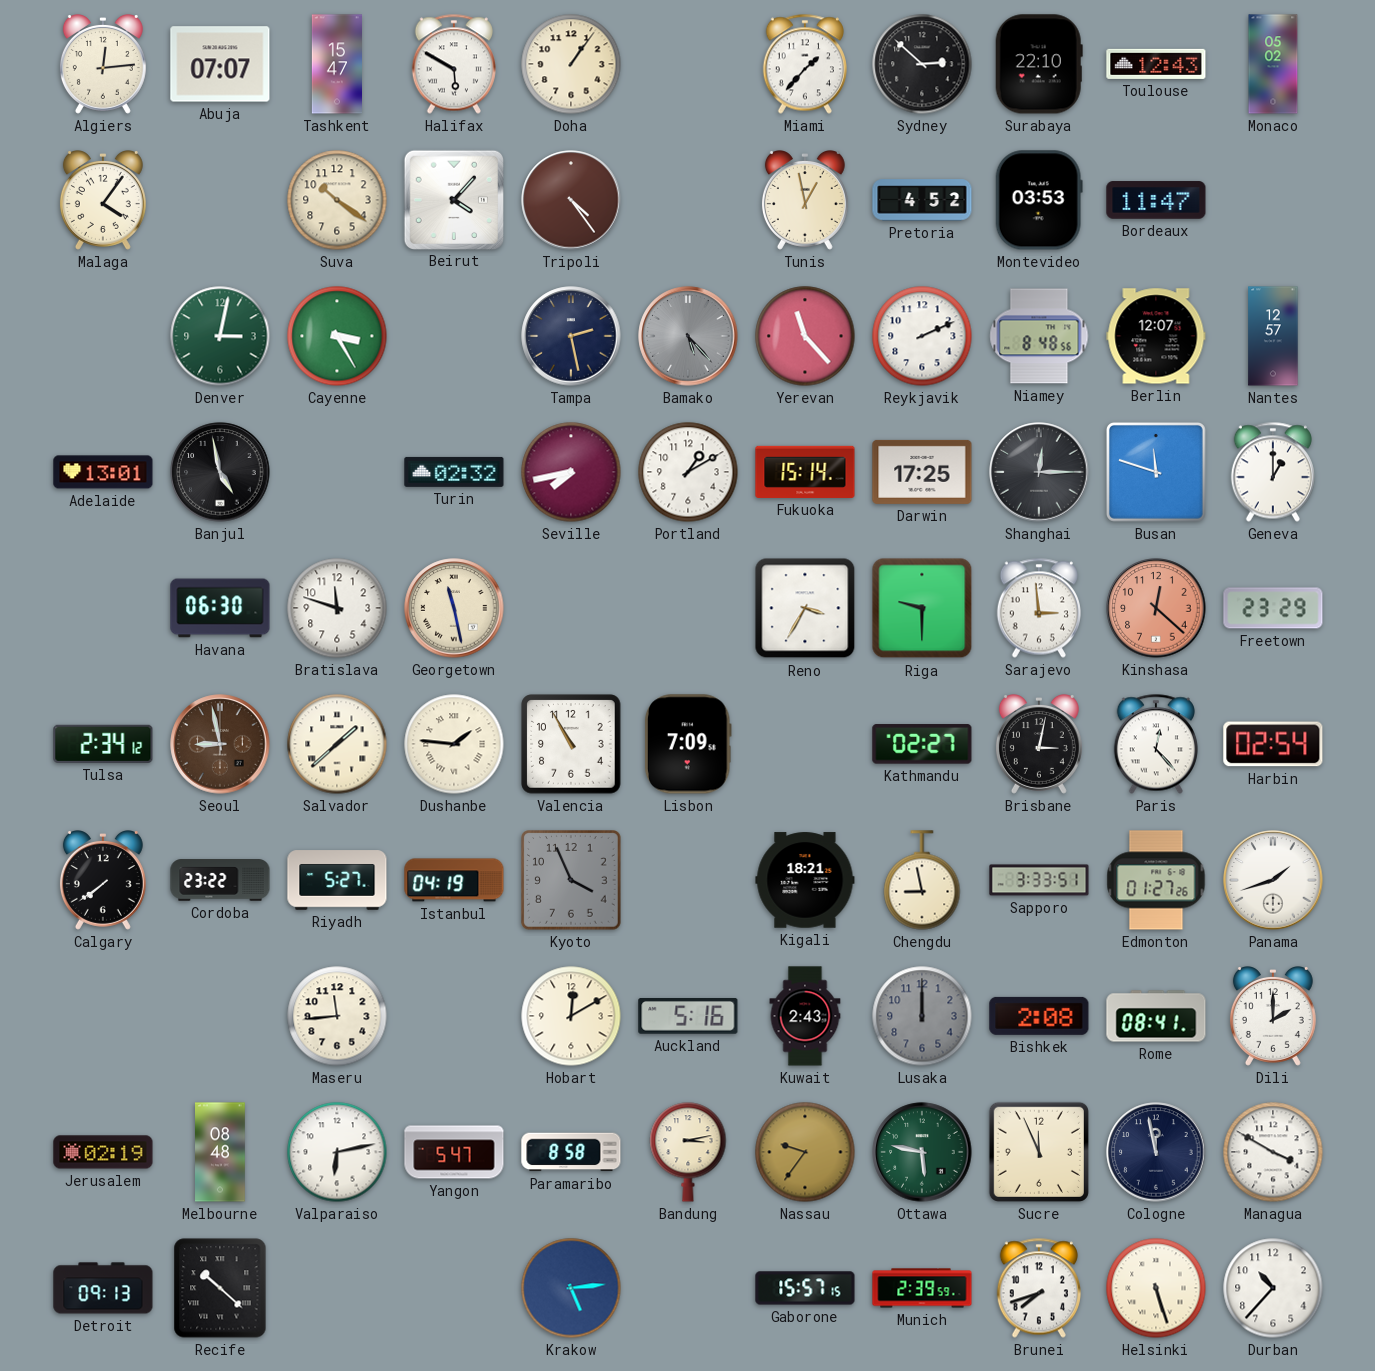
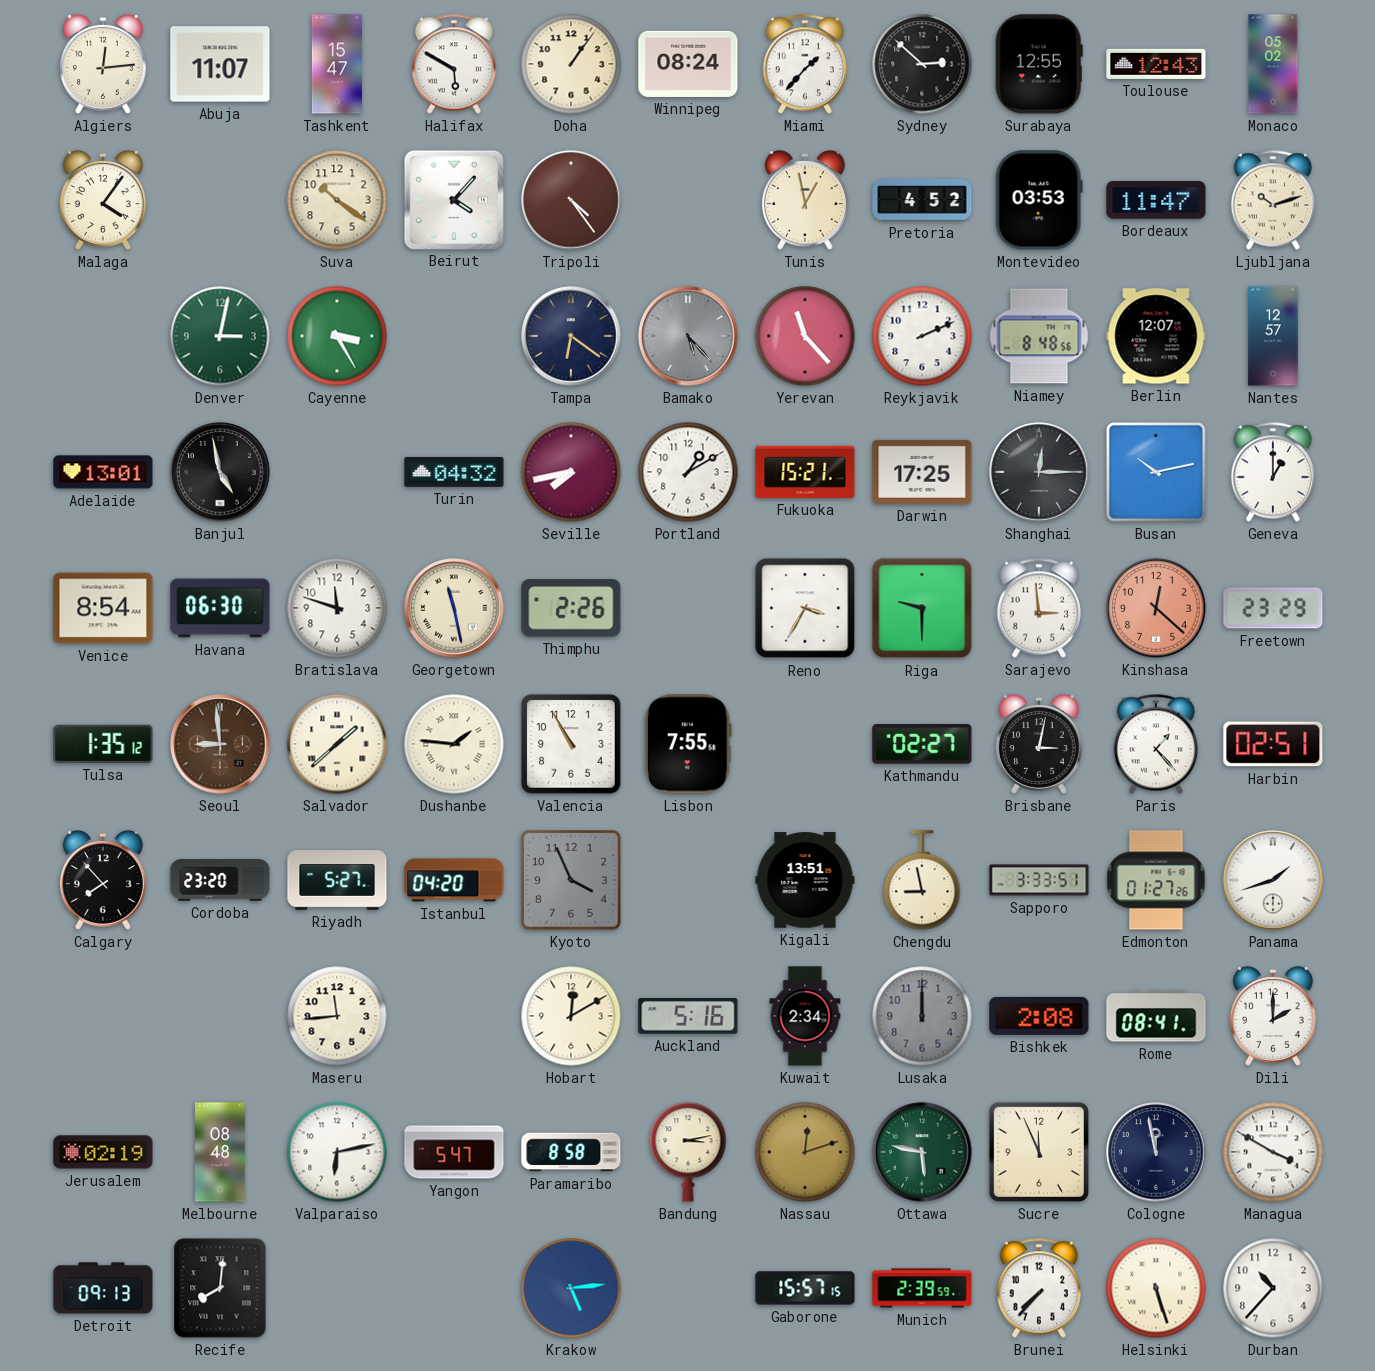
Abuja: 07:07 -> 11:07 (220, 64)
Winnipeg: none -> 08:24 (688, 64)
Surabaya: 22:10 -> 12:55 (1039, 64)
Ljubljana: none -> 10:12 (1273, 200)
Tampa: 2:28 -> 6:21 (571, 336)
Turin: 02:32 -> 04:32 (454, 472)
Fukuoka: 15:14 -> 15:21 (805, 472)
Busan: 11:48 -> 10:13 (1156, 472)
Venice: none -> 8:54 (103, 608)
Thimphu: none -> 2:26 (571, 608)
Tulsa: 2:34 -> 1:35 (103, 744)
Seoul: 8:58 -> 8:59 (220, 744)
Lisbon: 7:09 -> 7:55 (688, 744)
Paris: 12:23 -> 1:23 (1156, 744)
Harbin: 02:54 -> 02:51 (1273, 744)
Calgary: 7:39 -> 7:53 (103, 881)
Cordoba: 23:22 -> 23:20 (220, 880)
Istanbul: 04:19 -> 04:20 (454, 880)
Kigali: 18:21 -> 13:51 (805, 880)
Kuwait: 2:43 -> 2:34 (805, 1016)
Nassau: 9:36 -> 12:12 (805, 1152)
Recife: 10:22 -> 8:01 (220, 1288)
Brunei: 7:42 -> 7:37 (1039, 1288)
